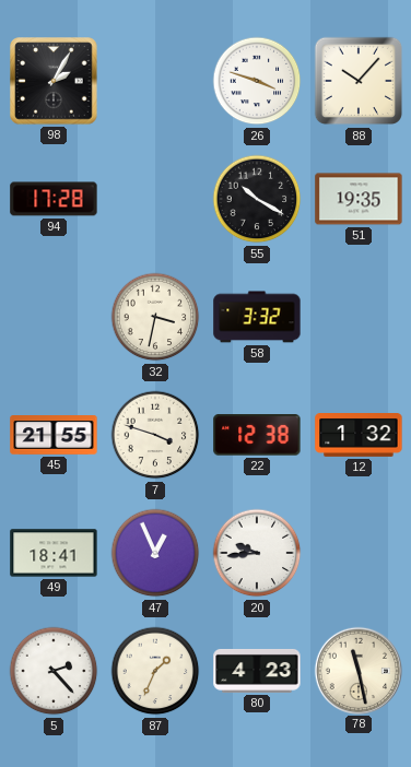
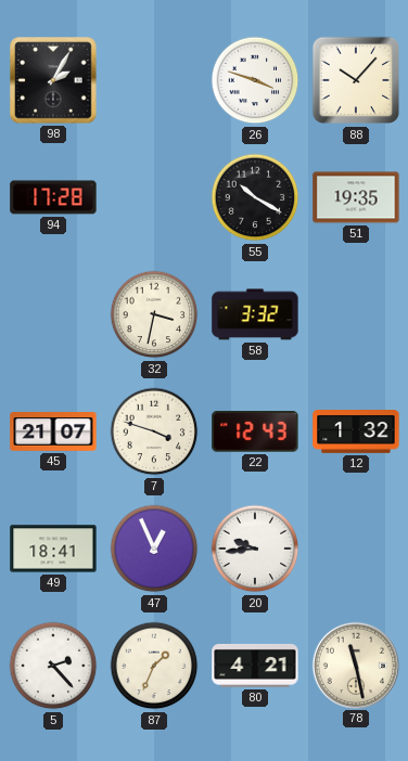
45: 21:55 -> 21:07 (53, 431)
22: 12:38 -> 12:43 (255, 431)
80: 4:23 -> 4:21 (255, 666)
